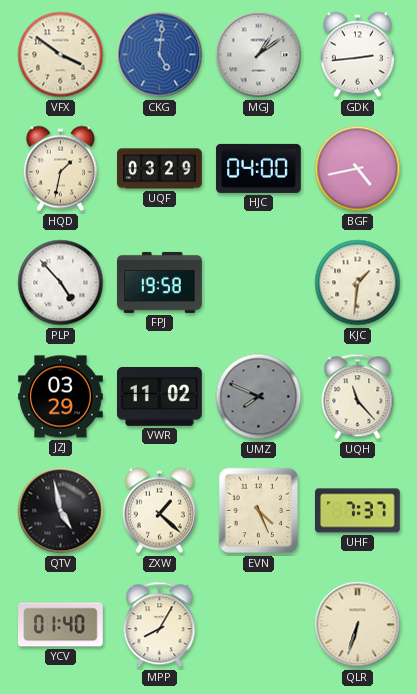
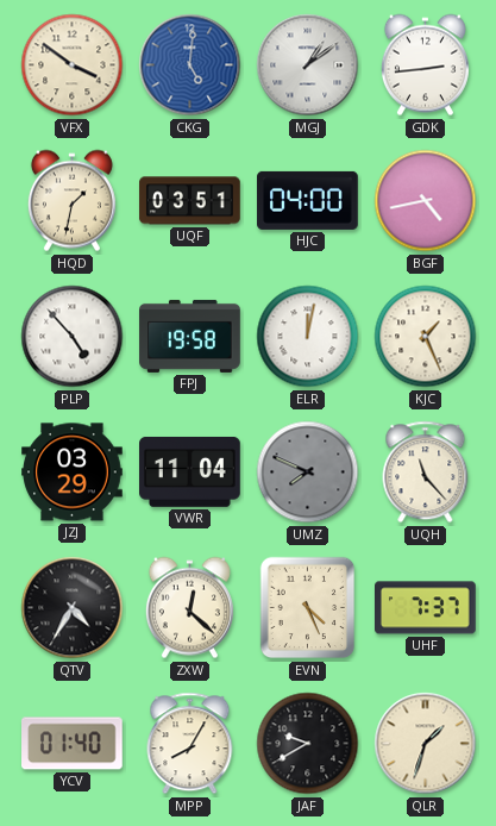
UQF: 03:29 -> 03:51 (190, 201)
ELR: none -> 12:02 (308, 337)
KJC: 1:31 -> 1:26 (426, 337)
VWR: 11:02 -> 11:04 (190, 471)
QTV: 4:58 -> 4:35 (73, 608)
ZXW: 1:22 -> 12:22 (189, 608)
JAF: none -> 9:40 (308, 744)
QLR: 6:33 -> 1:33 (426, 744)
